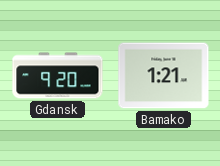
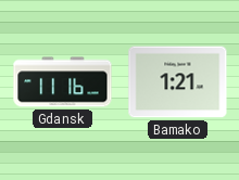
Gdansk: 9:20 -> 11:16 (63, 82)
